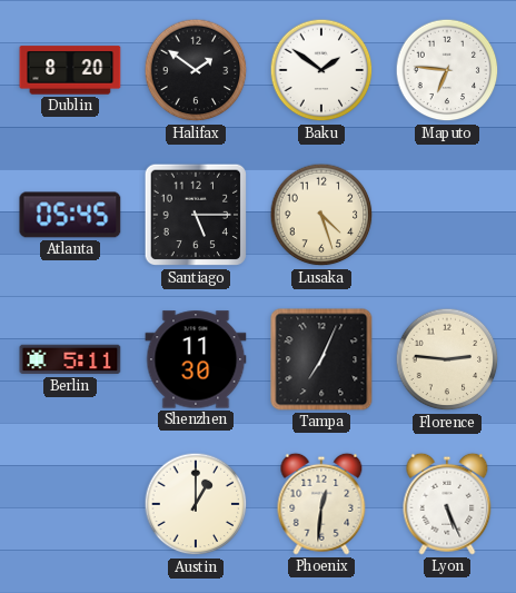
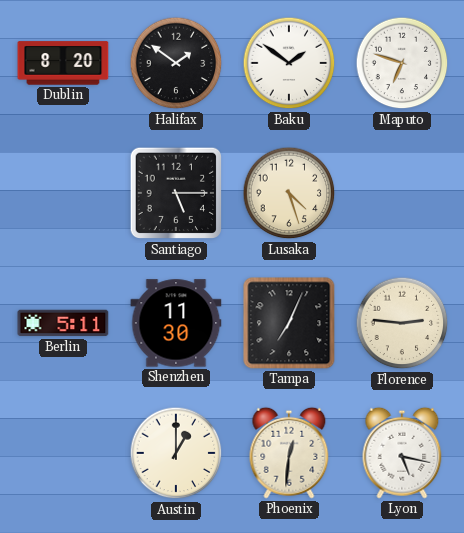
Maputo: 6:46 -> 6:48 (402, 63)
Atlanta: 05:45 -> none (70, 215)
Lyon: 5:26 -> 5:17 (402, 453)
